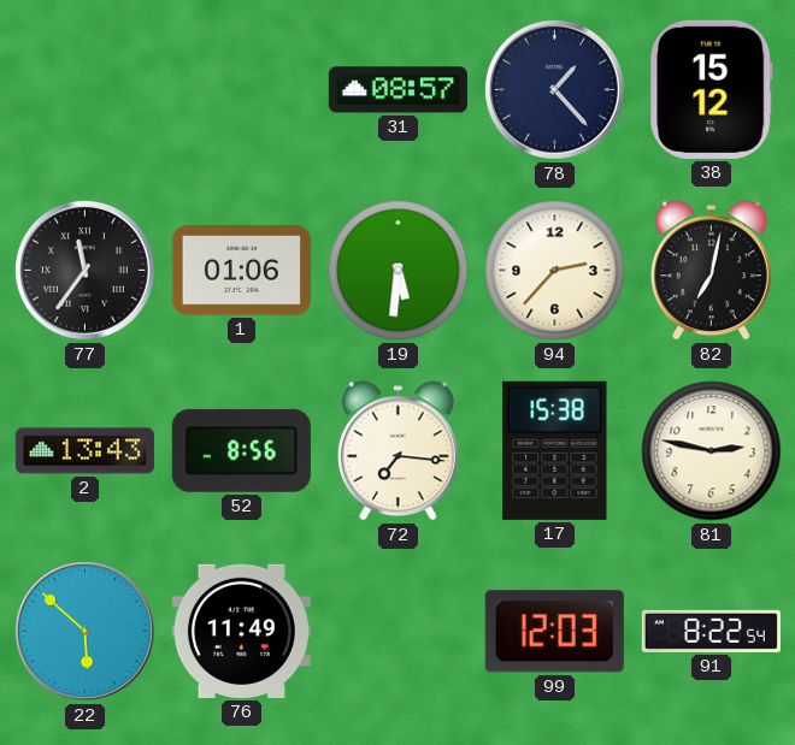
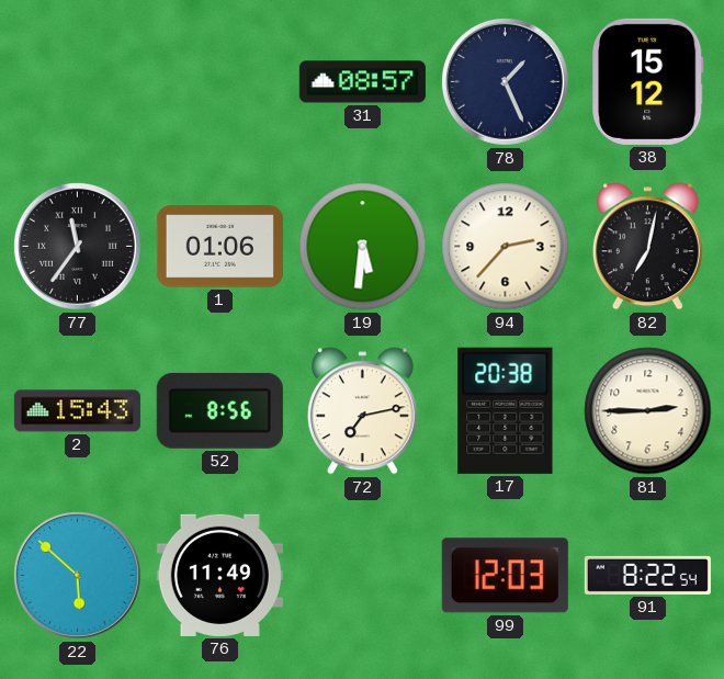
78: 1:23 -> 1:26 (505, 81)
2: 13:43 -> 15:43 (77, 411)
72: 7:16 -> 7:13 (362, 411)
17: 15:38 -> 20:38 (506, 410)
81: 2:47 -> 2:45 (648, 411)
